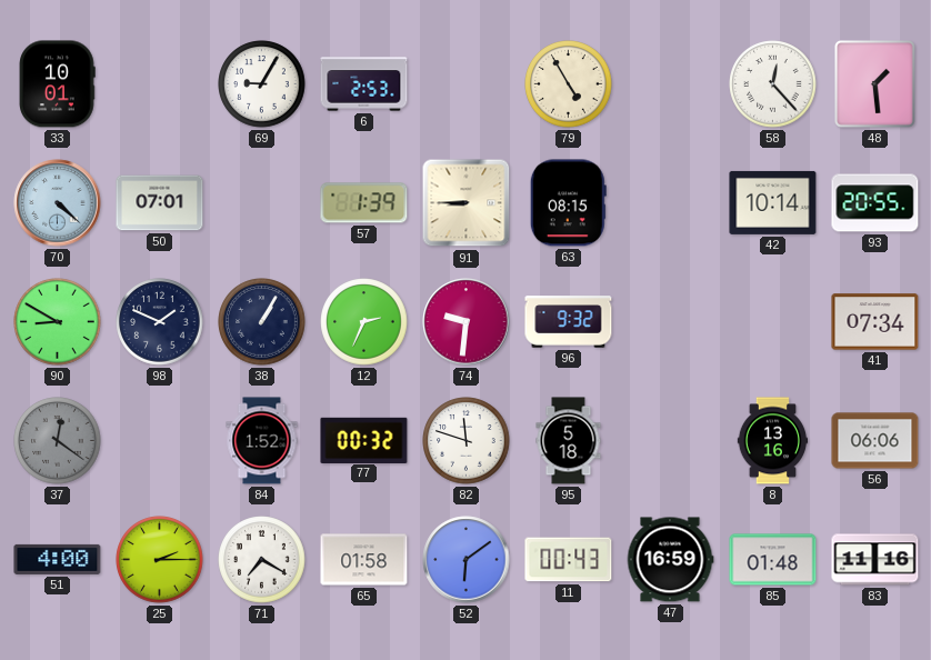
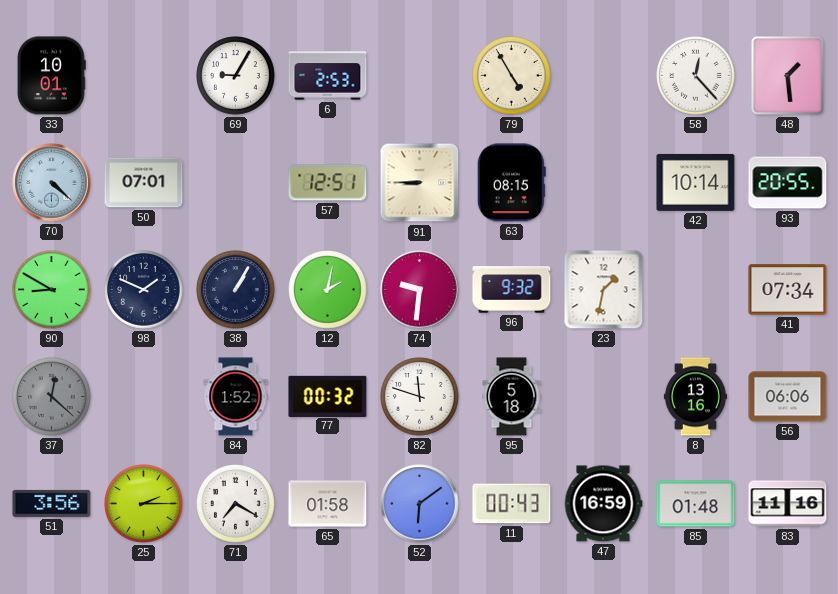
57: 1:39 -> 12:51 (328, 183)
12: 2:34 -> 2:02 (328, 290)
23: none -> 1:32 (604, 290)
37: 12:21 -> 12:22 (52, 397)
51: 4:00 -> 3:56 (52, 503)
